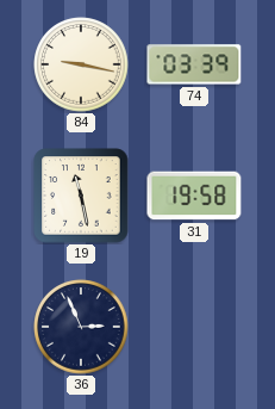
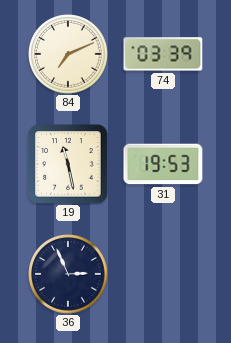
84: 9:17 -> 7:11 (68, 54)
31: 19:58 -> 19:53 (163, 164)
